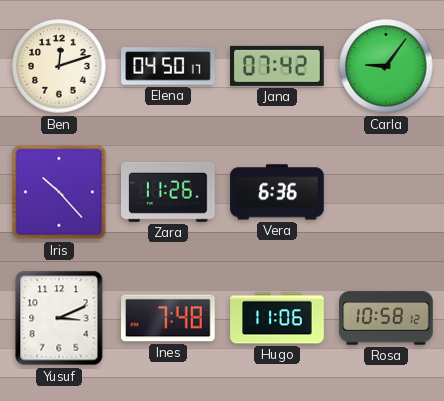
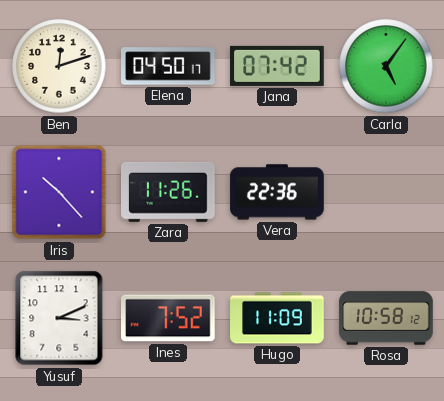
Carla: 9:06 -> 5:06 (386, 66)
Vera: 6:36 -> 22:36 (277, 192)
Ines: 7:48 -> 7:52 (169, 318)
Hugo: 11:06 -> 11:09 (277, 318)
